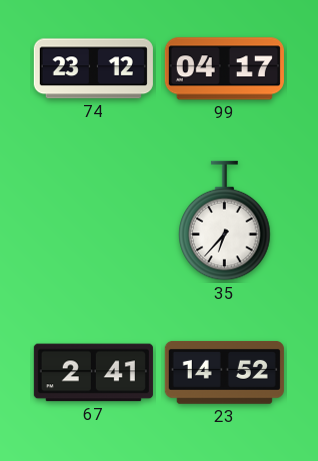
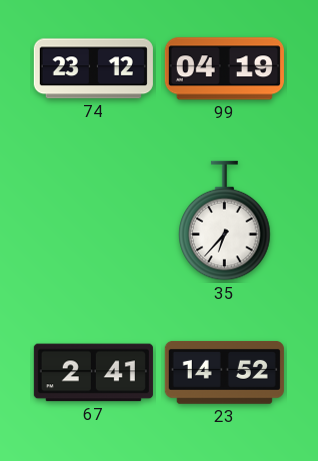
99: 04:17 -> 04:19 (224, 69)
